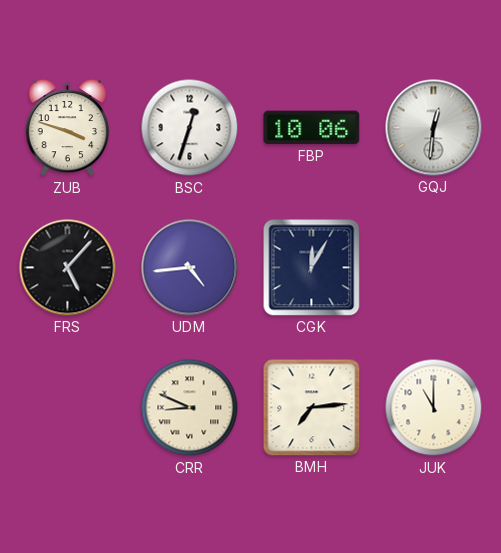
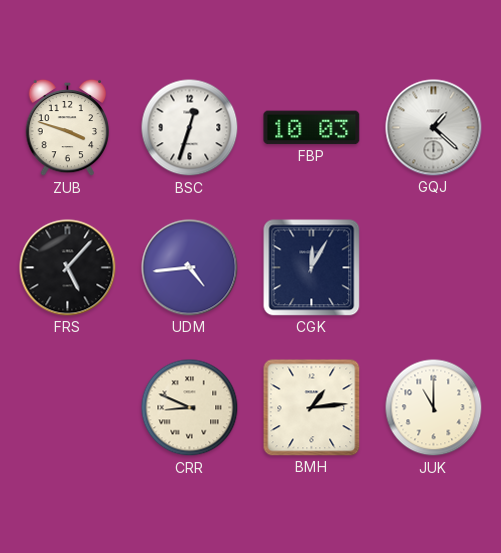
FBP: 10:06 -> 10:03 (312, 128)
GQJ: 12:31 -> 1:22 (434, 128)
BMH: 7:14 -> 1:14 (312, 408)
